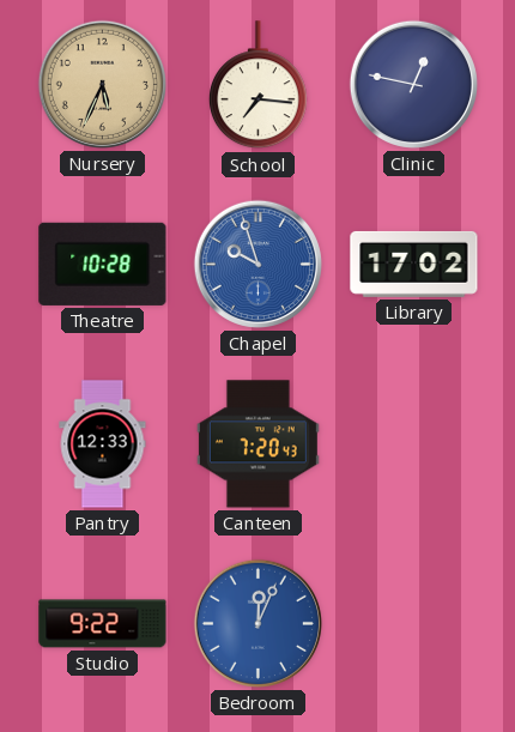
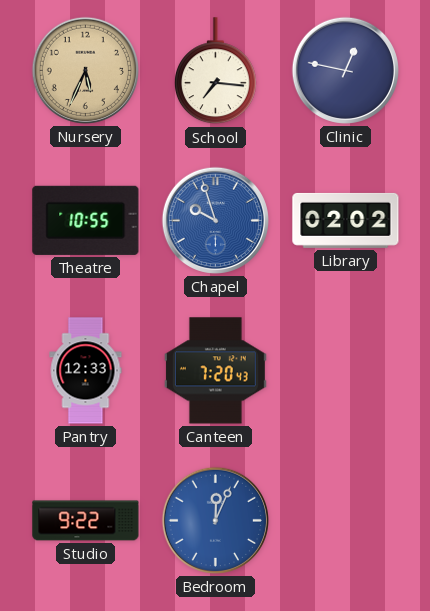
Theatre: 10:28 -> 10:55 (86, 220)
Library: 17:02 -> 02:02 (346, 220)
